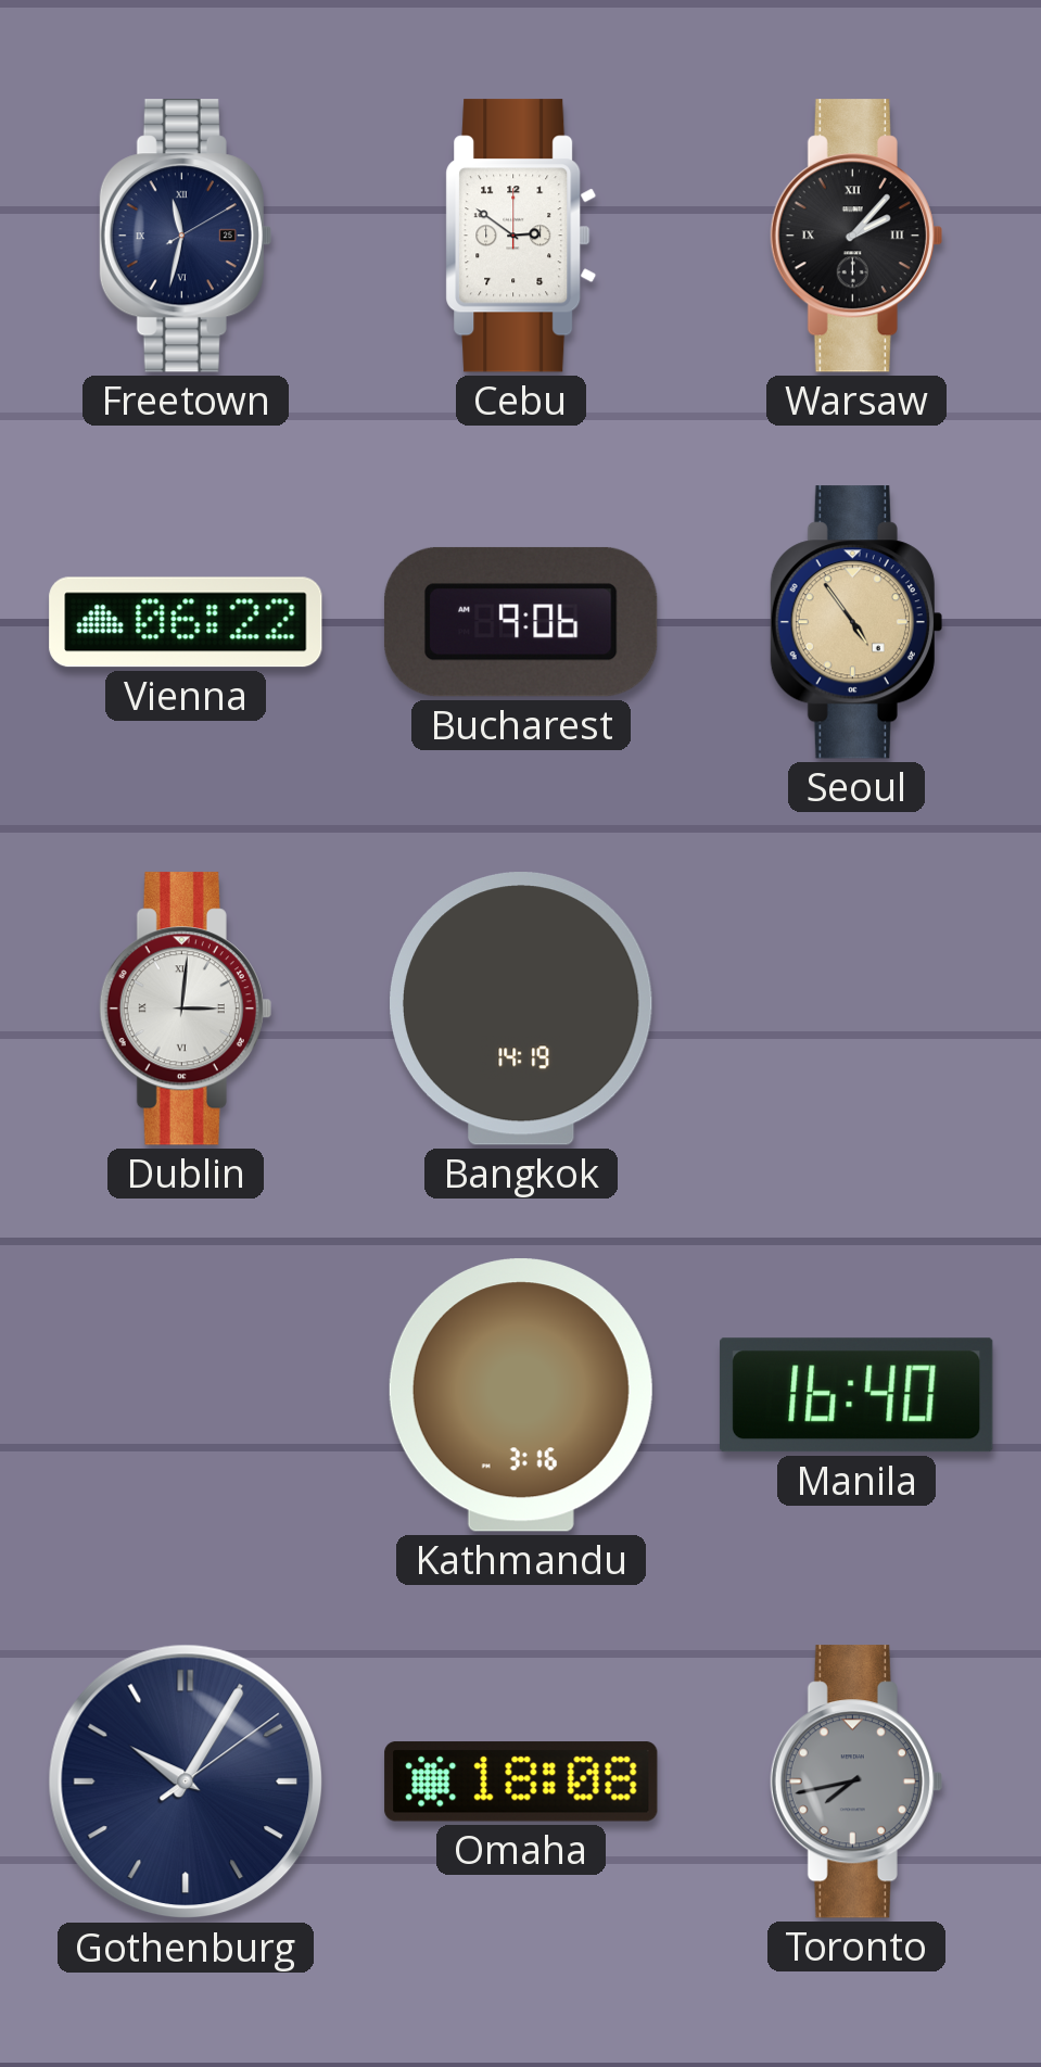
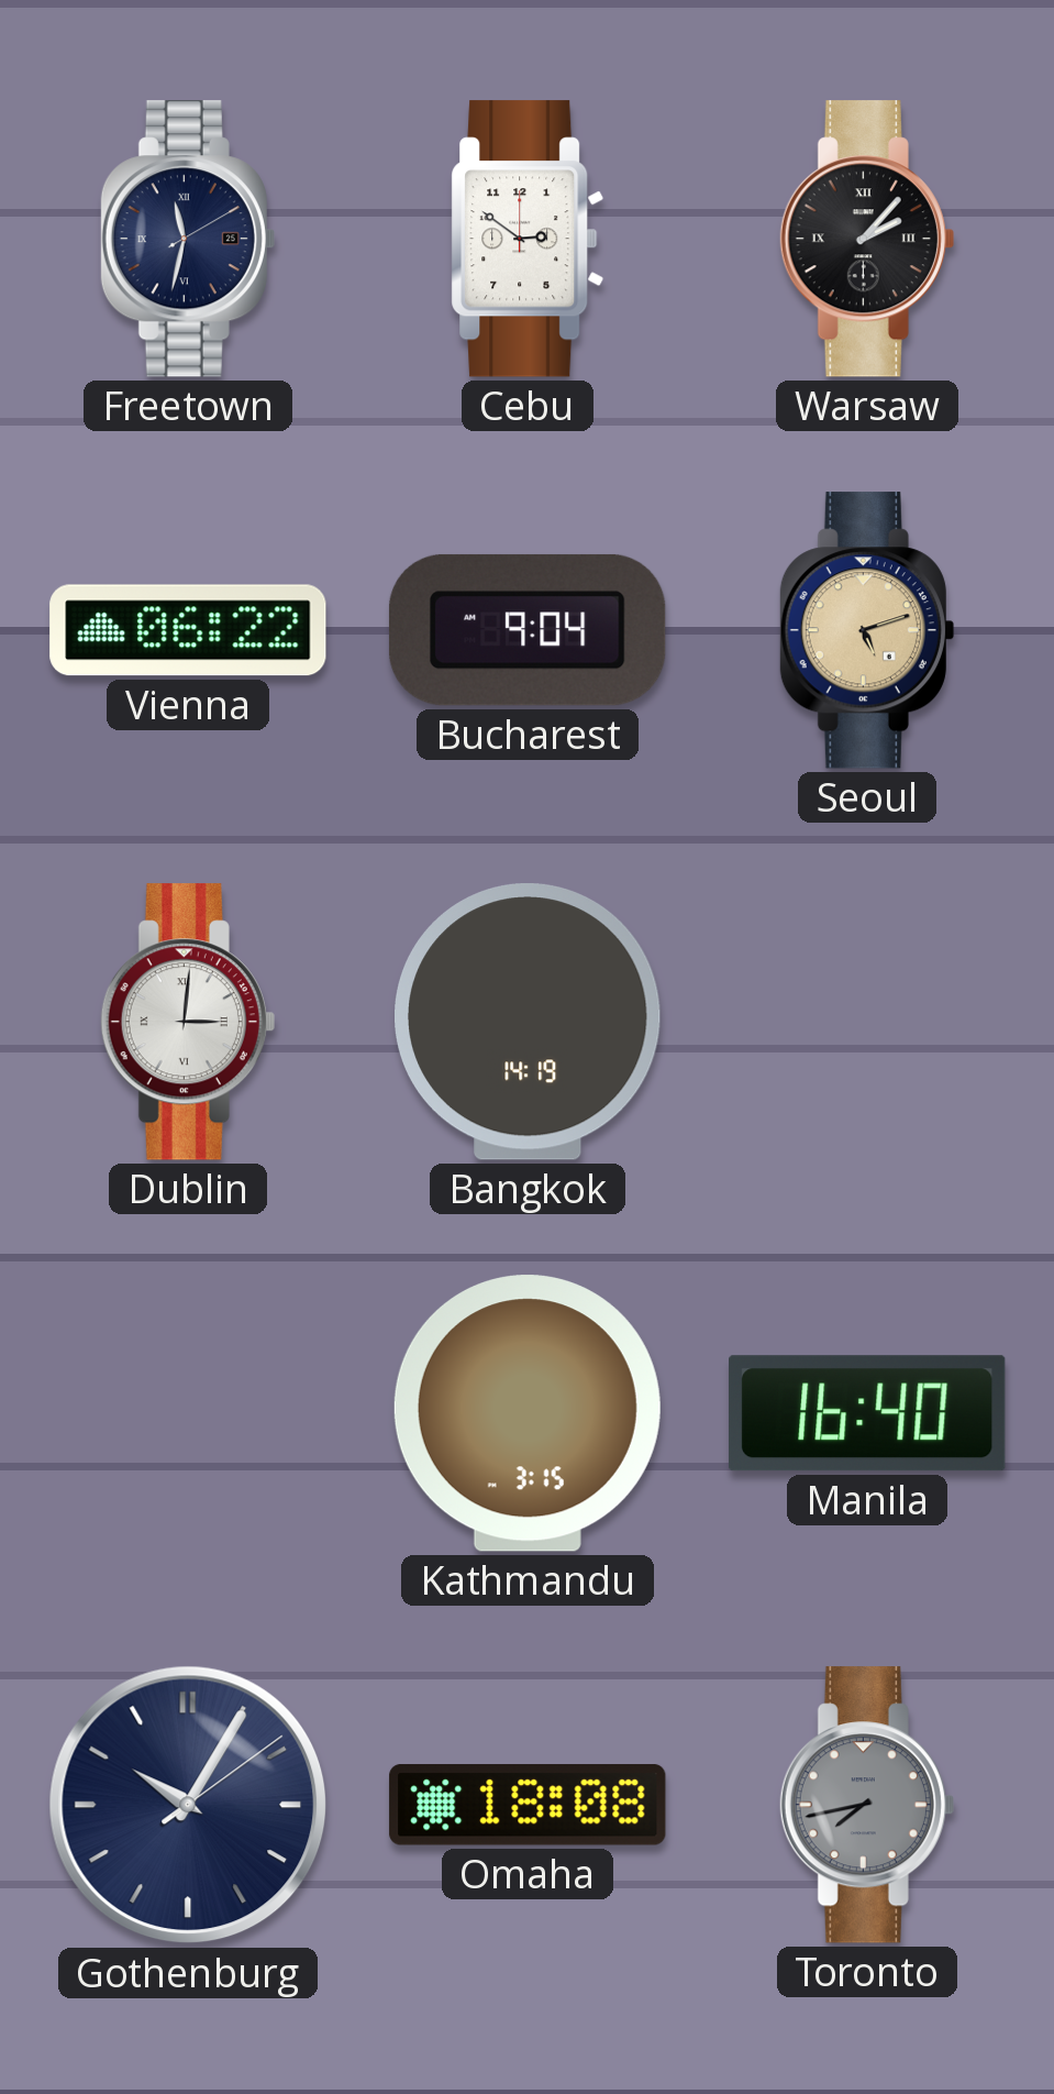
Bucharest: 9:06 -> 9:04 (528, 630)
Seoul: 4:54 -> 5:12 (867, 630)
Kathmandu: 3:16 -> 3:15 (528, 1413)
